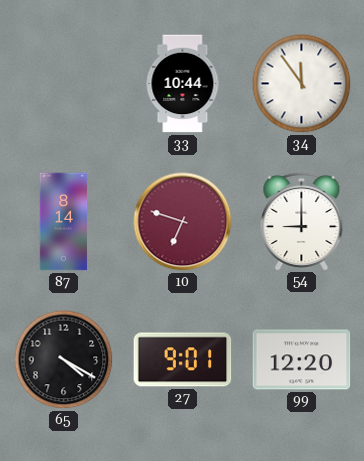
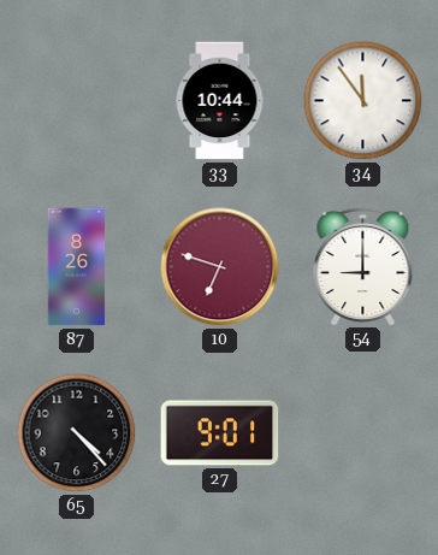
87: 8:14 -> 8:26 (77, 267)
65: 4:20 -> 4:23 (77, 433)
99: 12:20 -> none (302, 360)
